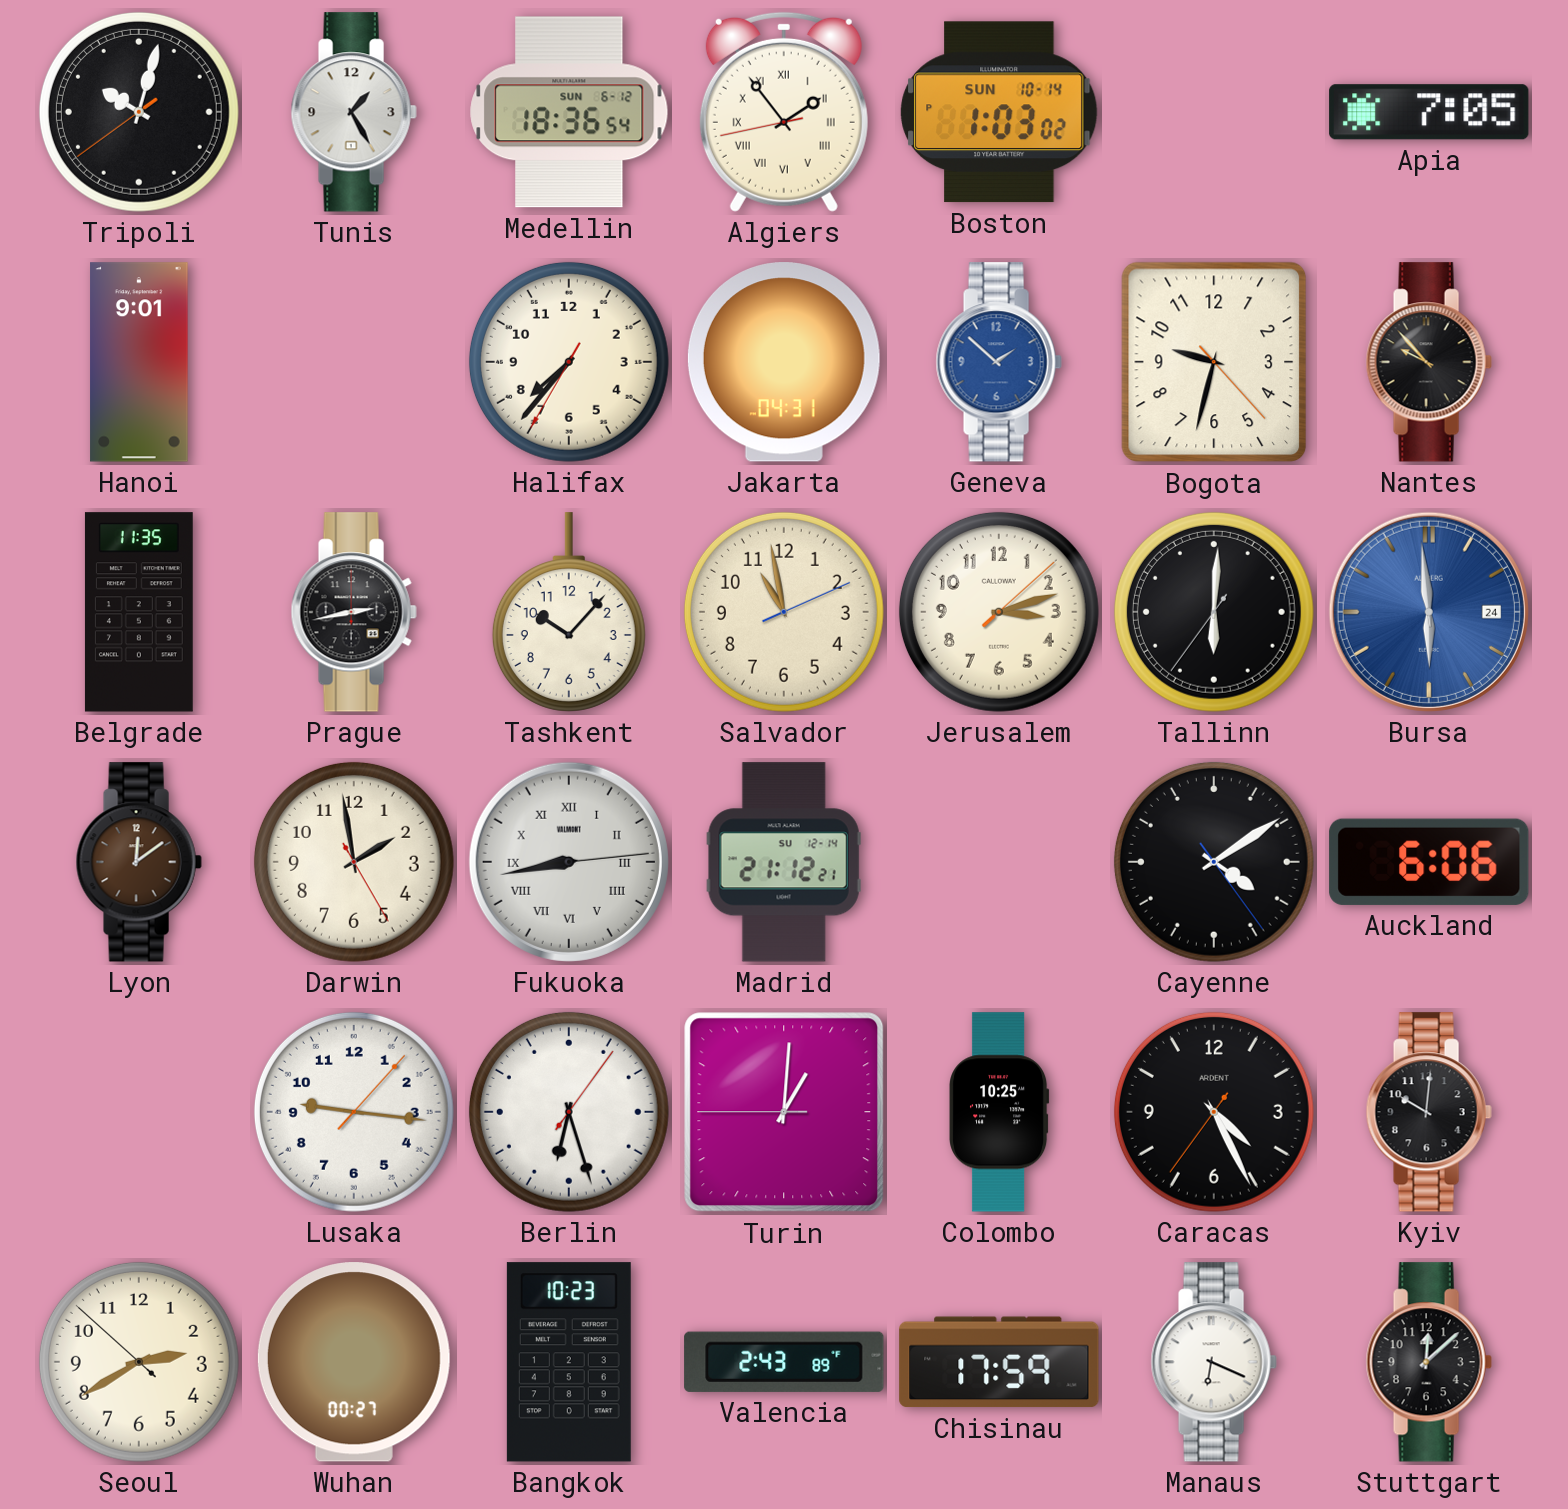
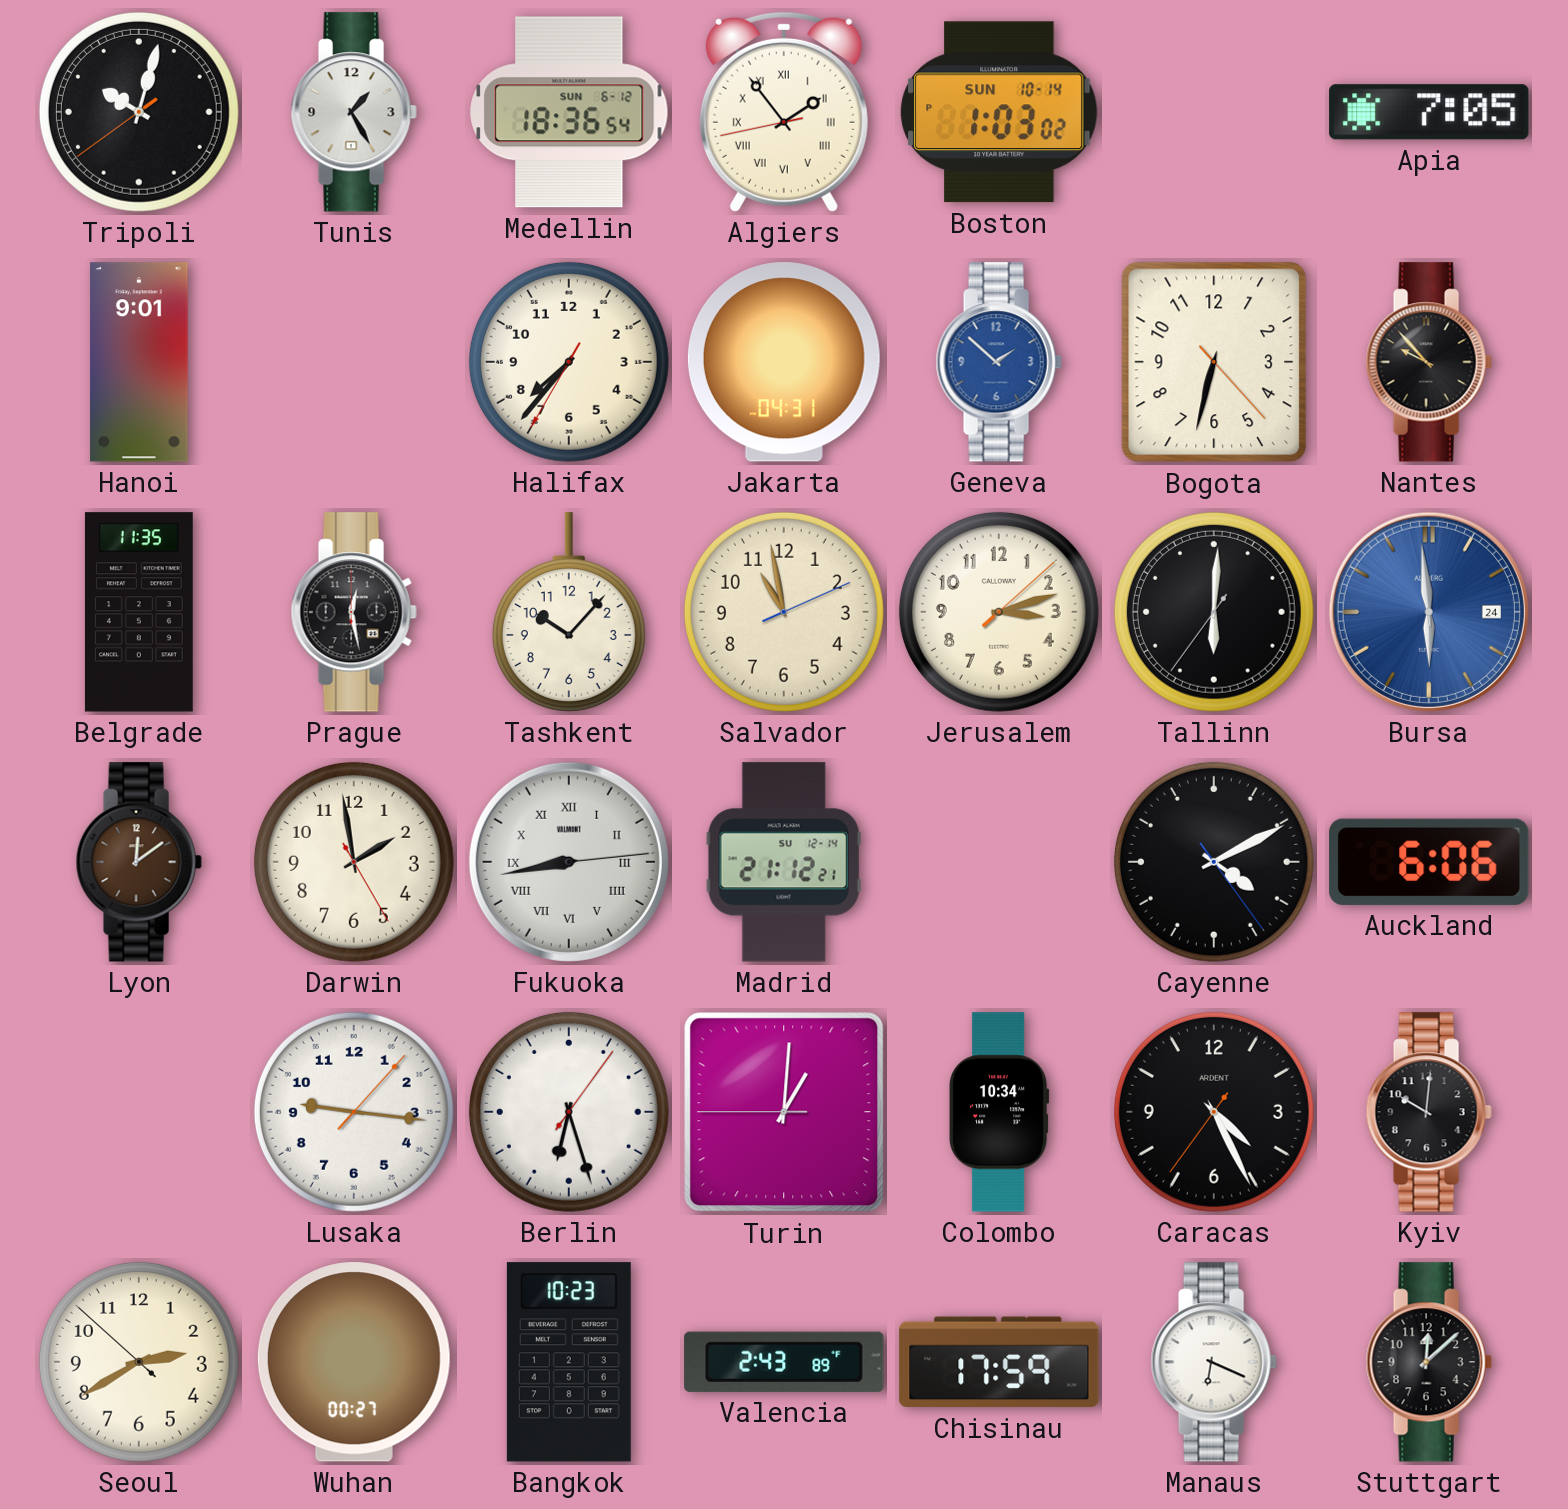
Bogota: 9:32 -> 6:32 (1214, 362)
Prague: 2:43 -> 12:28 (354, 612)
Cayenne: 4:09 -> 4:10 (1214, 862)
Colombo: 10:25 -> 10:34 (1000, 1112)
